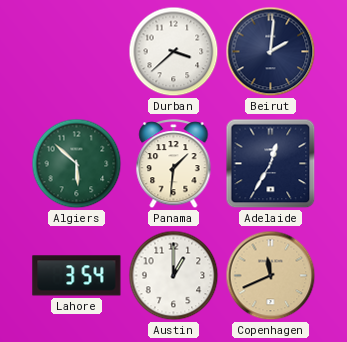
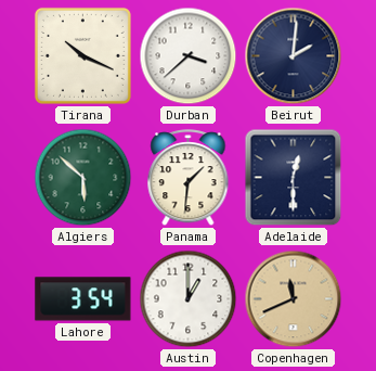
Tirana: none -> 10:19 (82, 55)
Adelaide: 12:35 -> 12:30 (294, 178)
